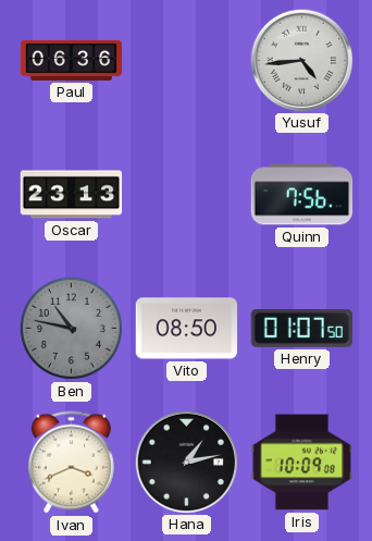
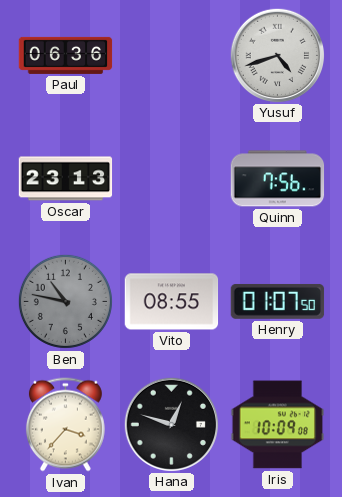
Yusuf: 4:44 -> 4:42 (277, 55)
Vito: 08:50 -> 08:55 (172, 302)
Ivan: 3:41 -> 3:37 (65, 425)
Hana: 1:13 -> 12:48 (171, 424)
